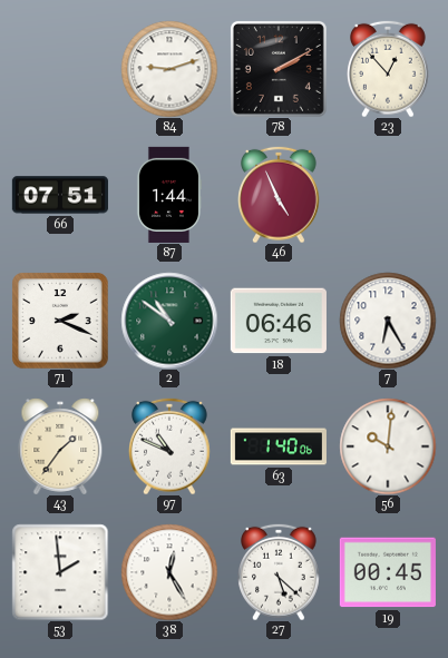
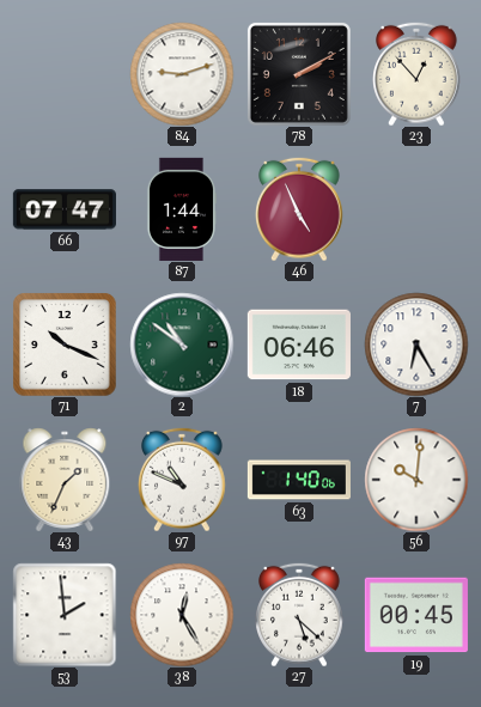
66: 07:51 -> 07:47 (65, 209)
71: 2:19 -> 10:19 (65, 345)
43: 1:36 -> 1:34 (65, 480)
